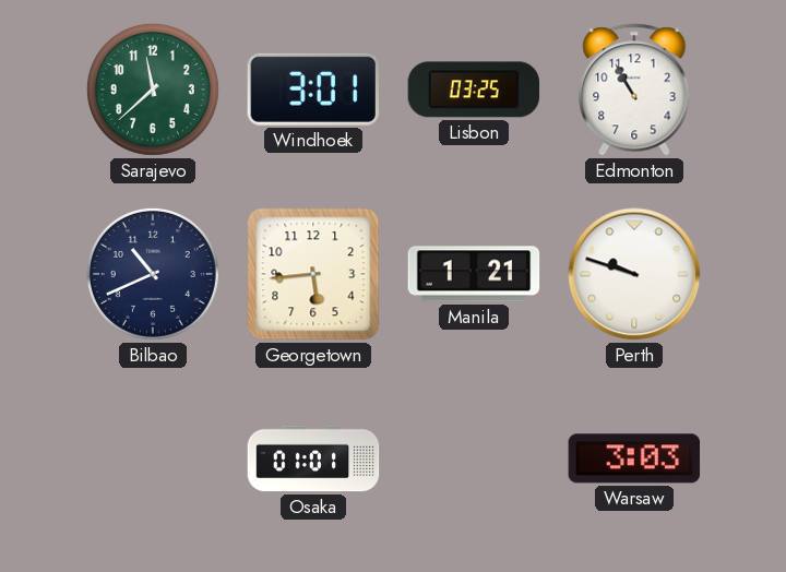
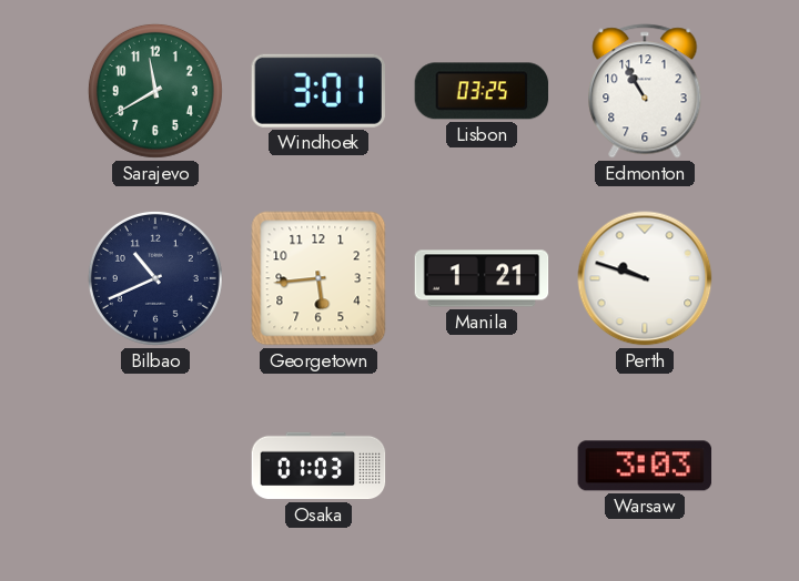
Sarajevo: 11:38 -> 11:40 (155, 91)
Osaka: 01:01 -> 01:03 (318, 466)
